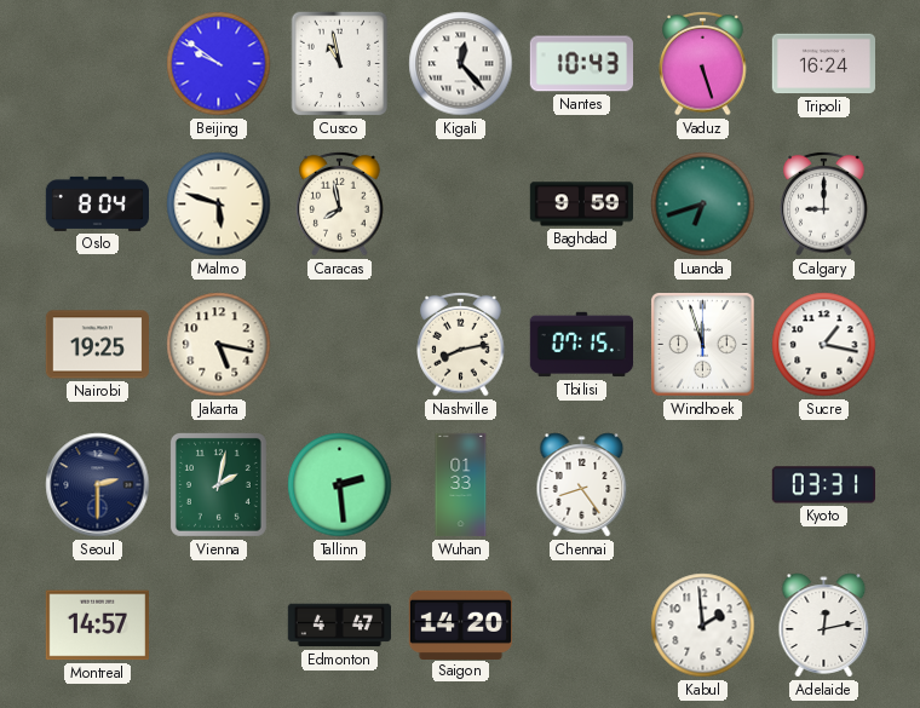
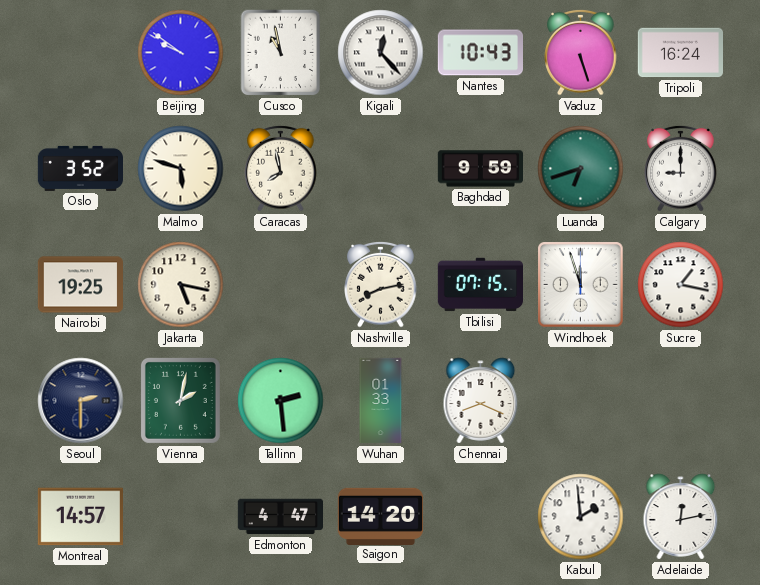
Oslo: 8:04 -> 3:52 (80, 168)
Chennai: 8:24 -> 8:19 (481, 401)
Kyoto: 03:31 -> none (823, 485)
